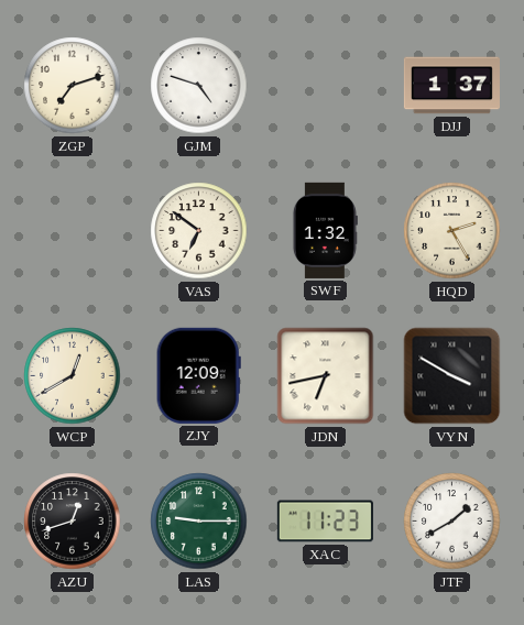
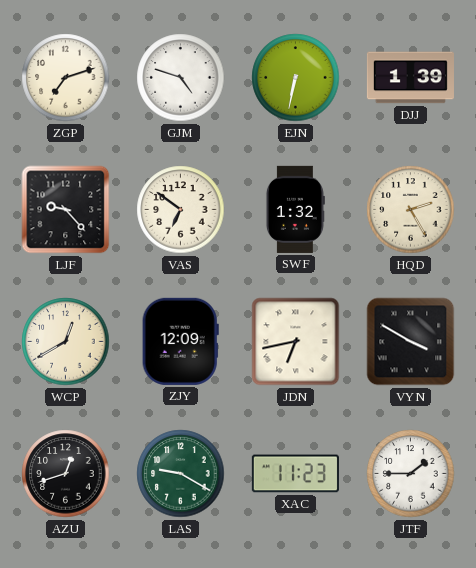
EJN: none -> 6:32 (296, 78)
DJJ: 1:37 -> 1:39 (410, 78)
LJF: none -> 9:23 (66, 210)
LAS: 9:15 -> 9:20 (181, 474)
JTF: 1:40 -> 1:45 (411, 474)
